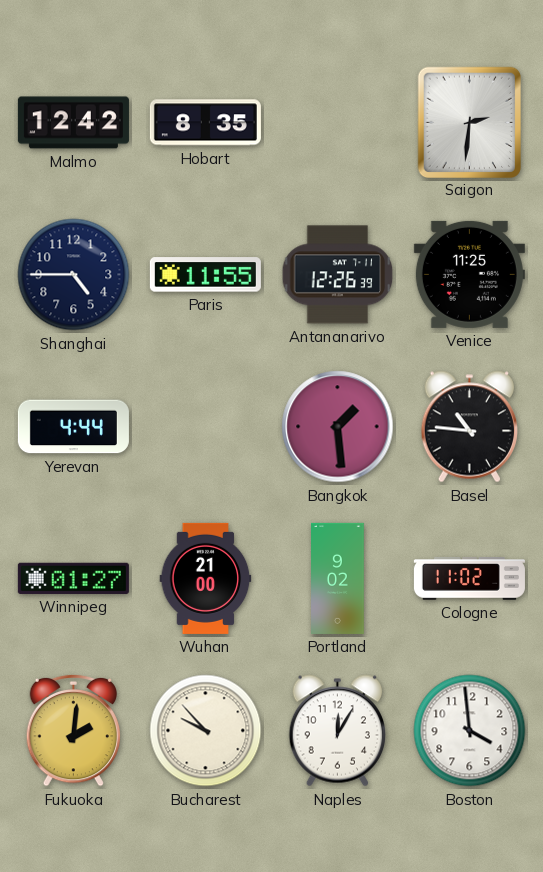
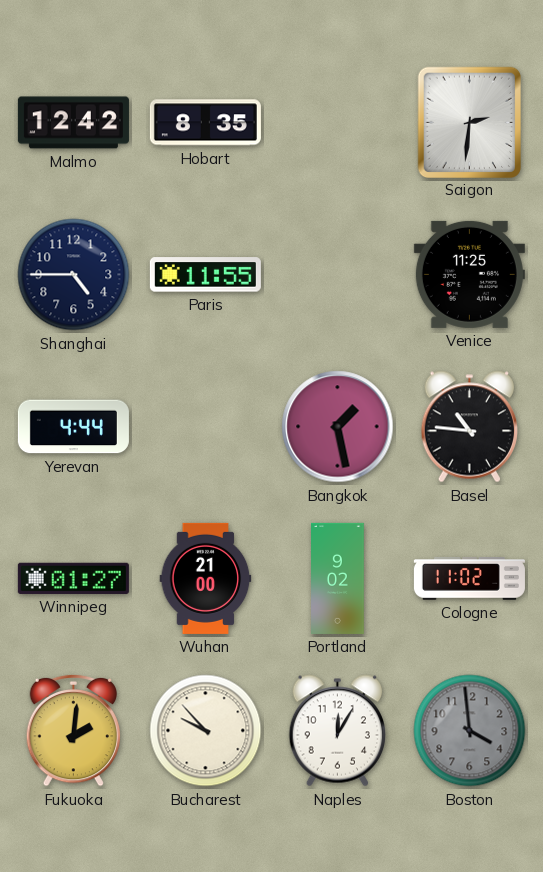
Antananarivo: 12:26 -> none (338, 275)
Bangkok: 1:29 -> 1:28 (338, 427)
Boston dial: white -> grey (470, 731)
